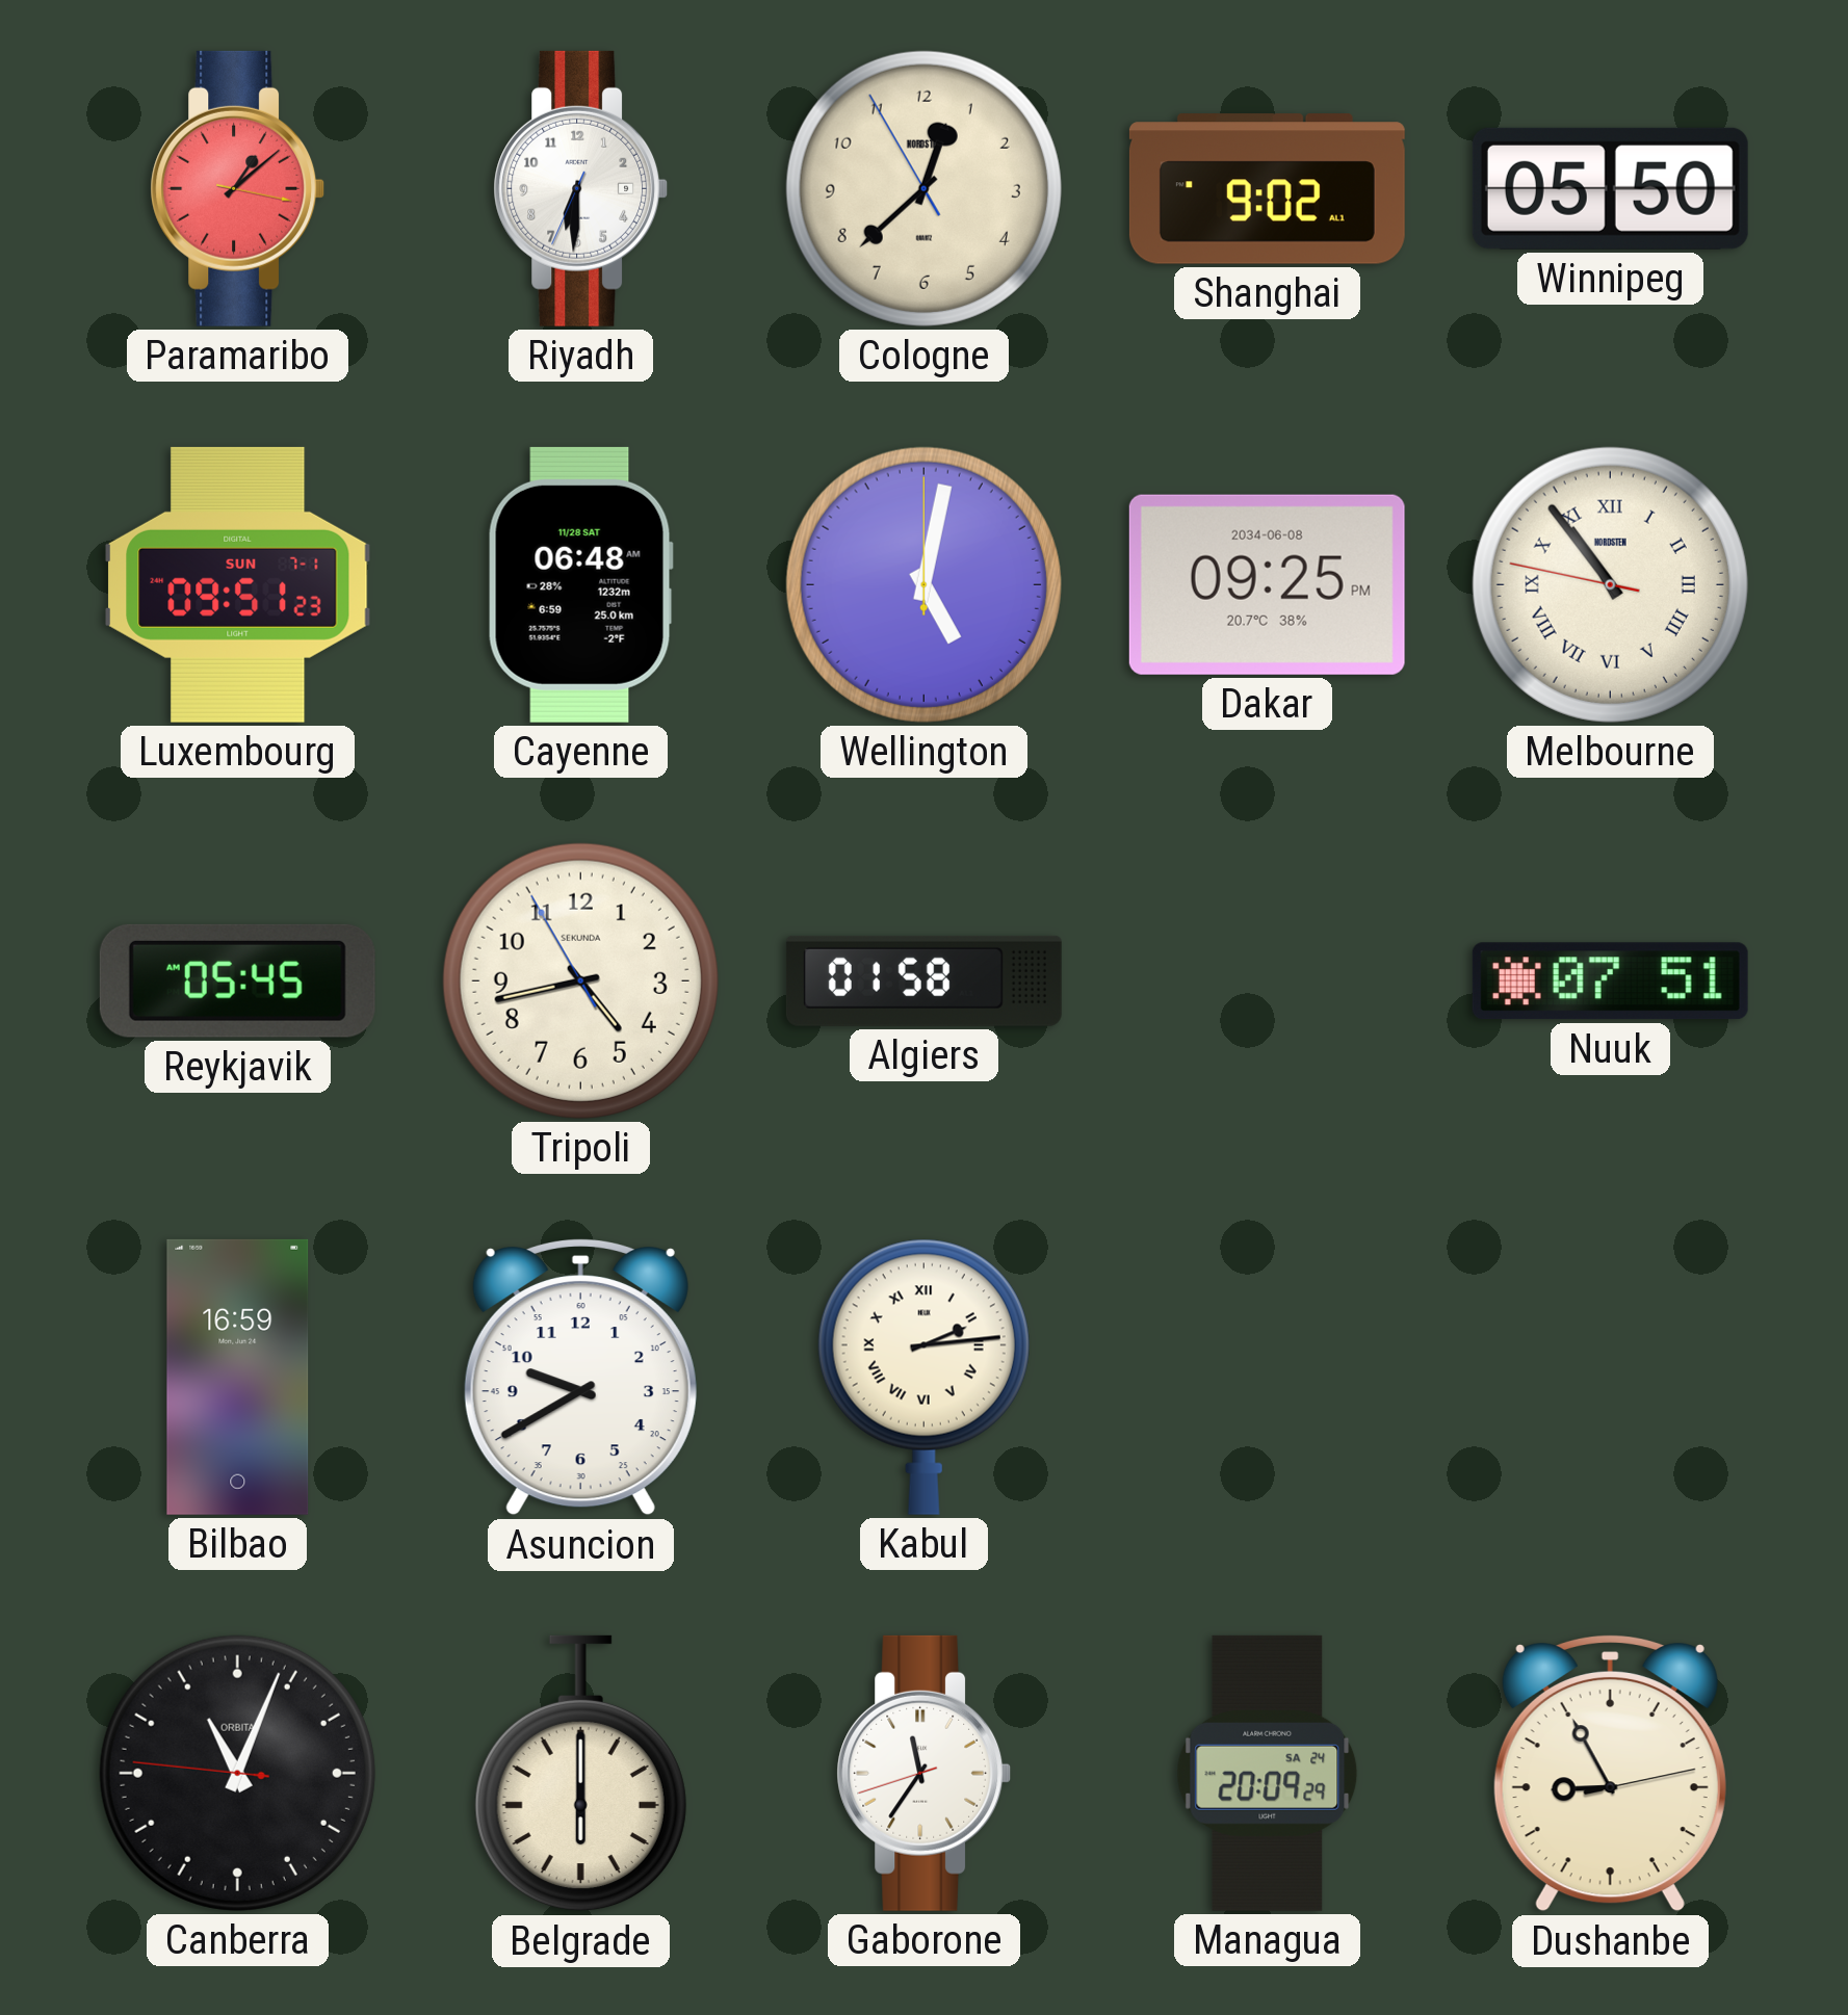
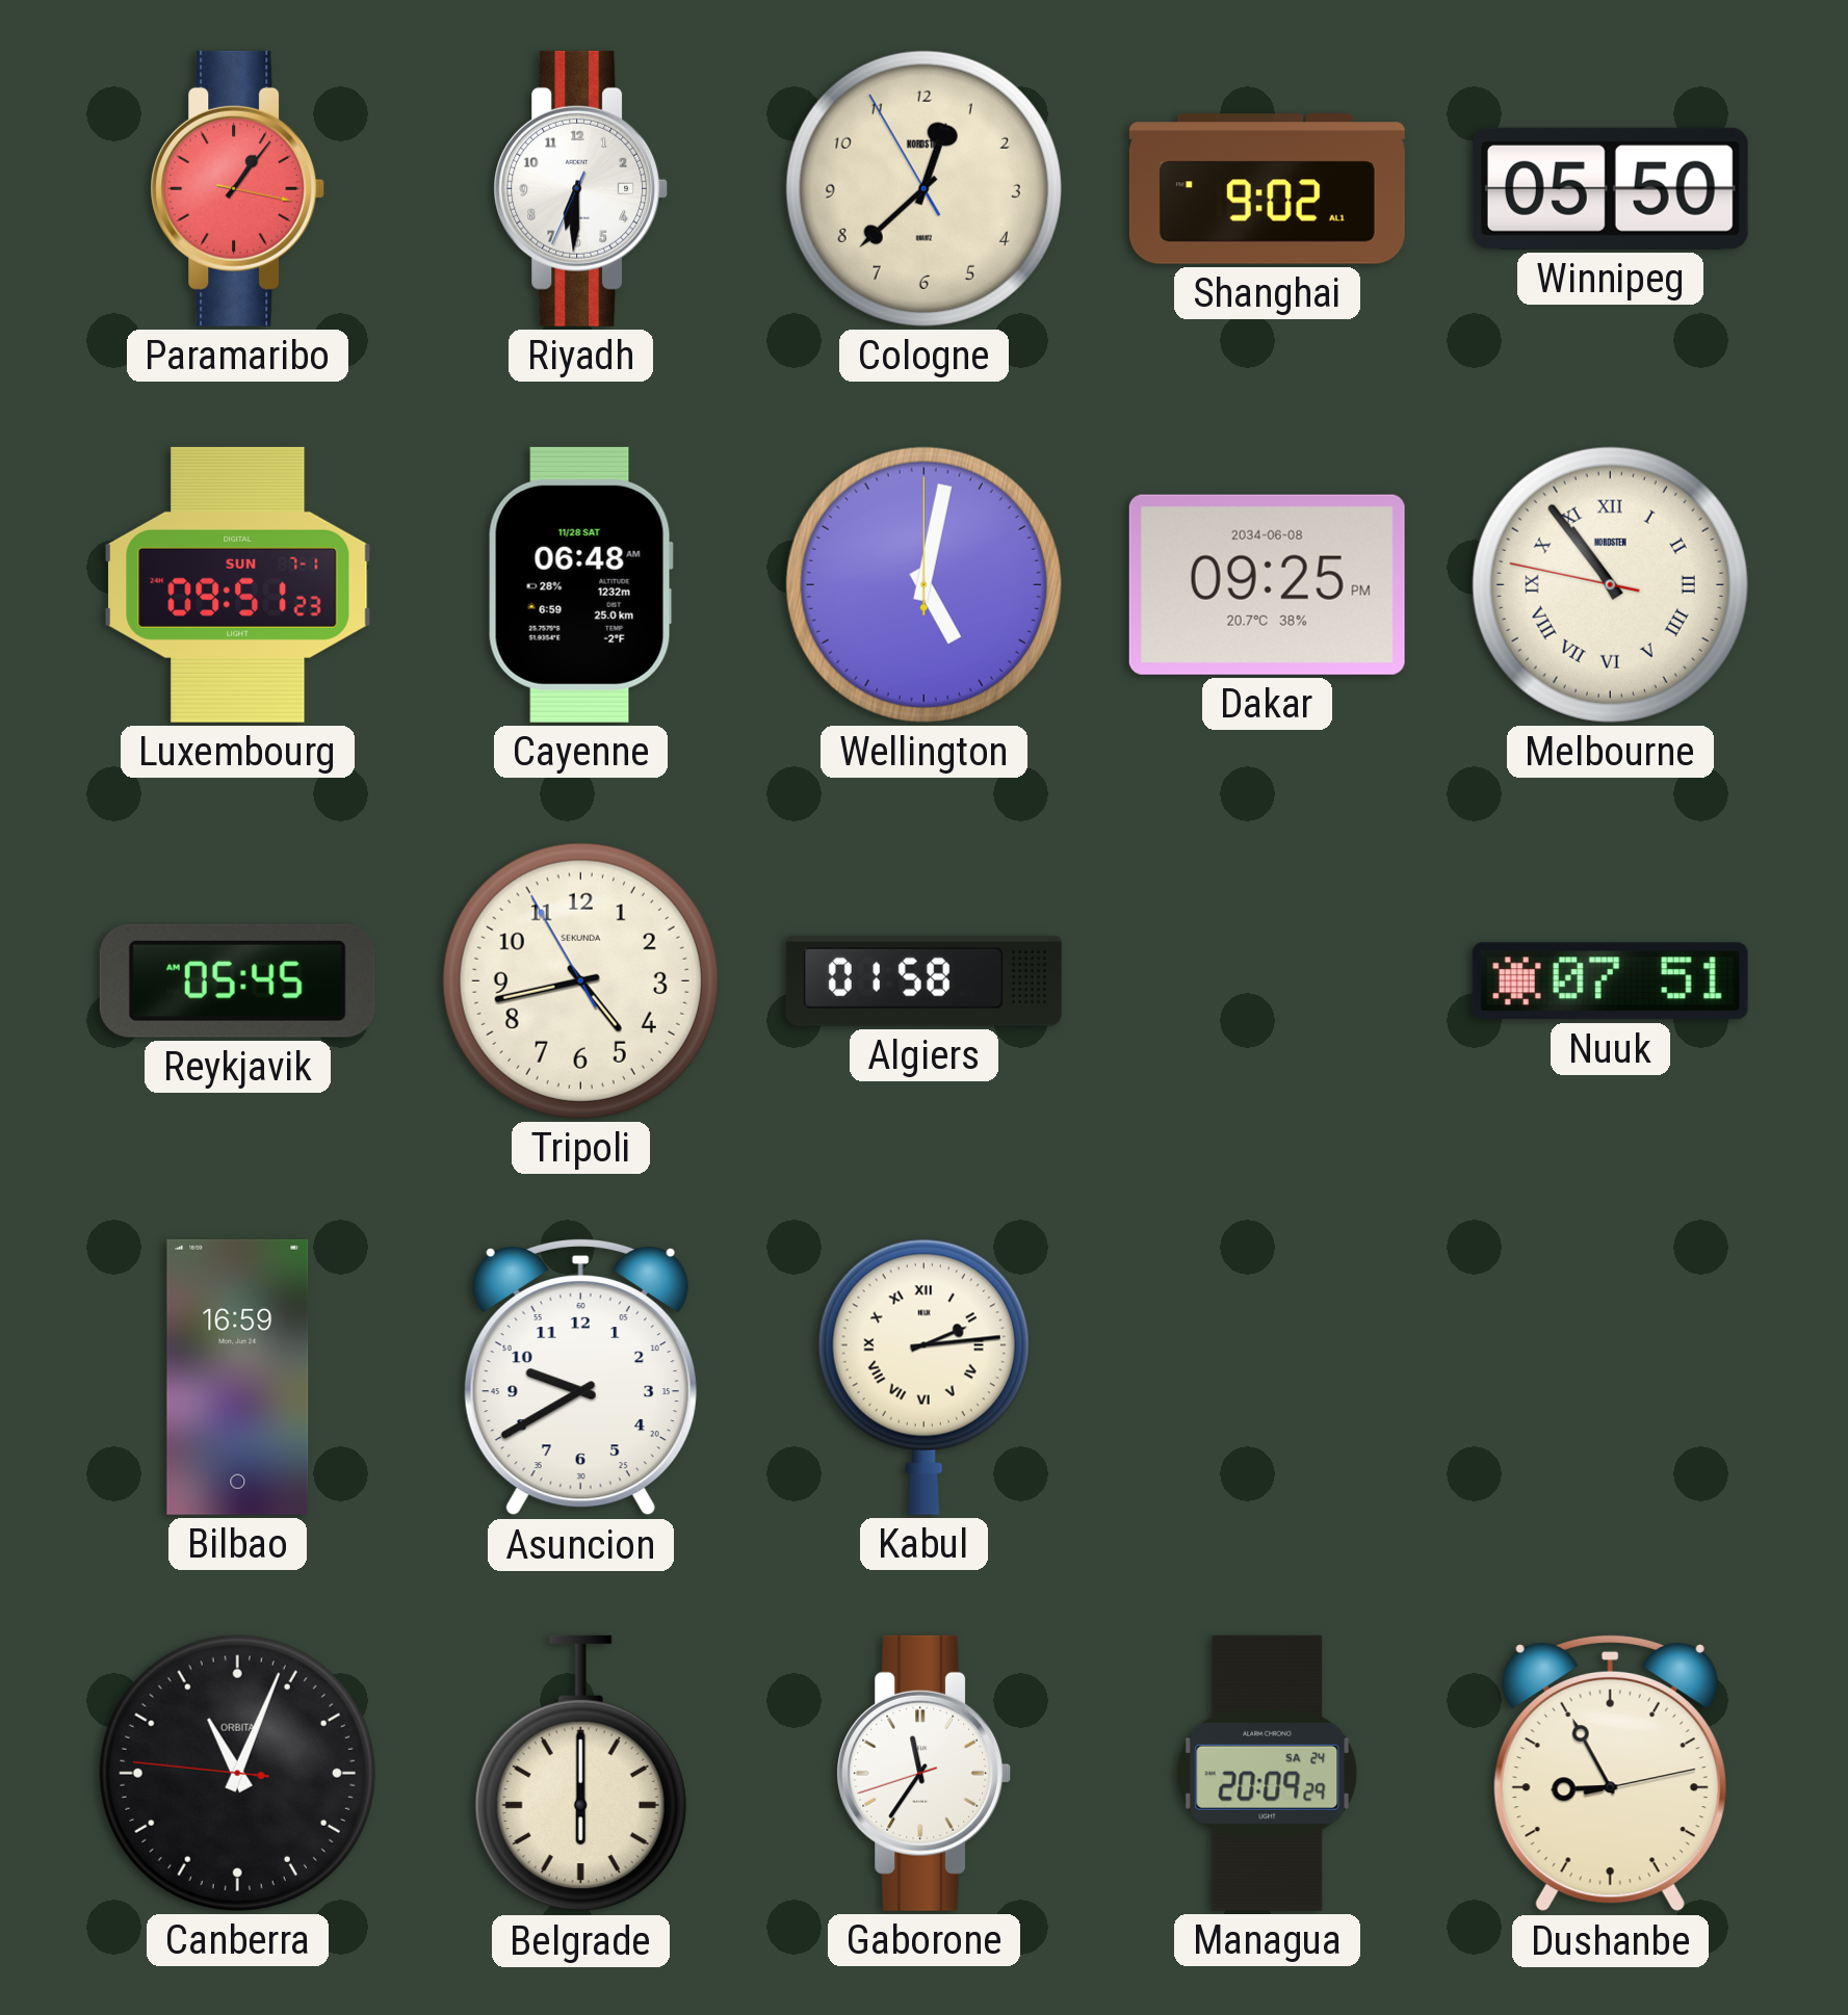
Paramaribo: 1:08 -> 1:06 (238, 188)
